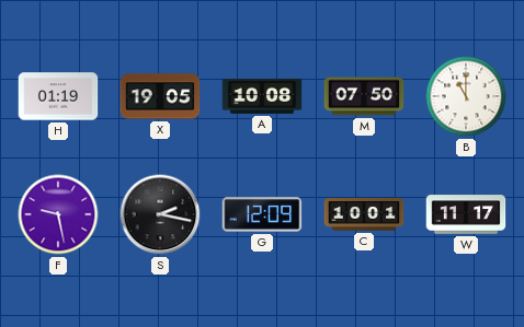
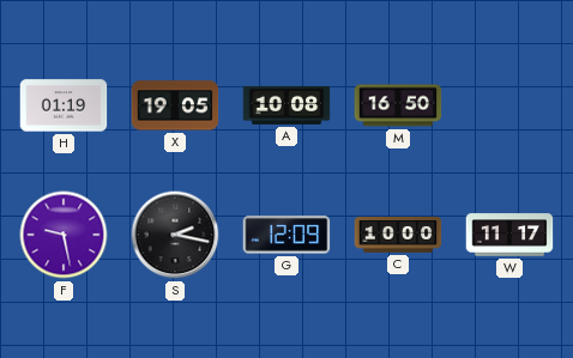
M: 07:50 -> 16:50 (398, 105)
B: 11:00 -> none (466, 96)
C: 10:01 -> 10:00 (398, 236)
